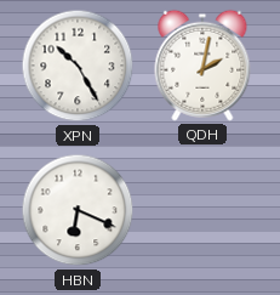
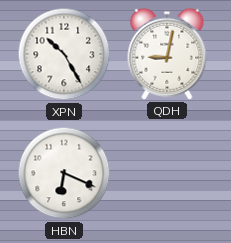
QDH: 2:02 -> 9:02 (167, 54)
